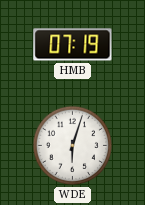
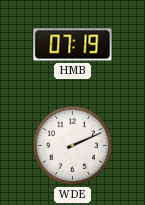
WDE: 6:03 -> 2:11 (73, 146)
